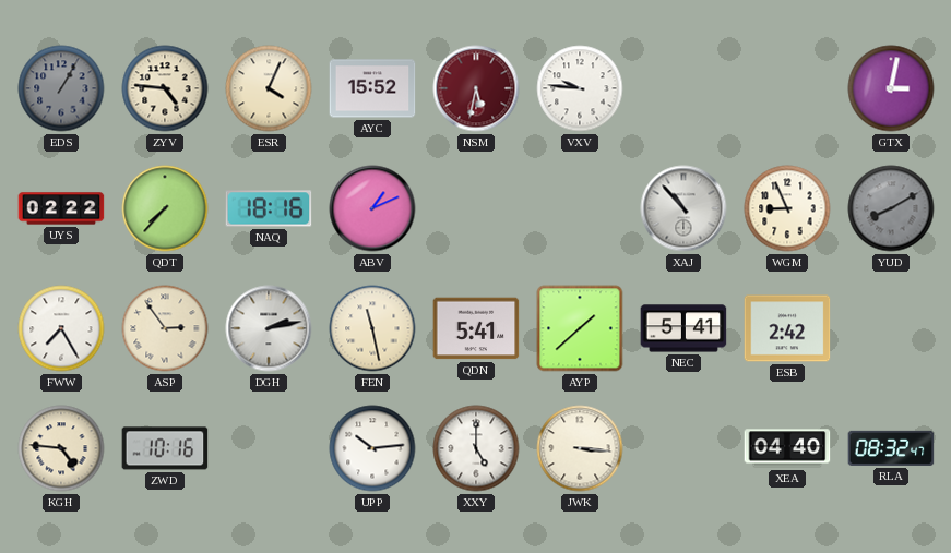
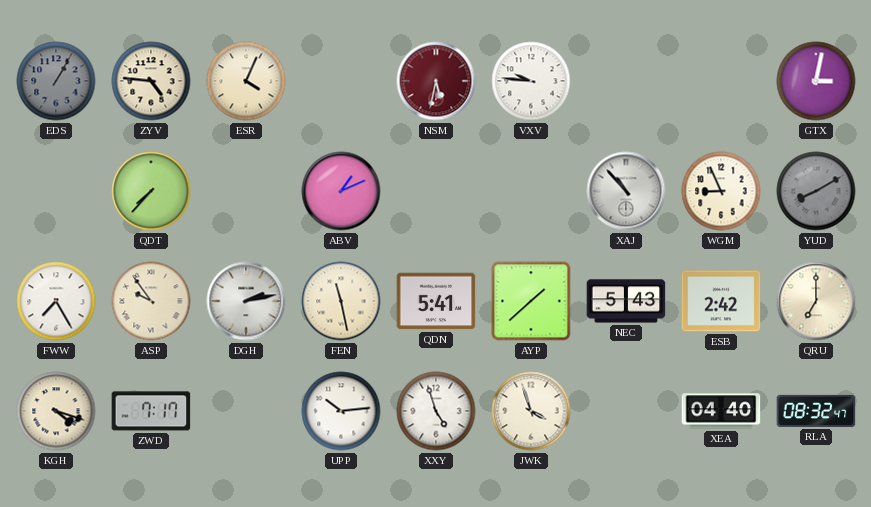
AYC: 15:52 -> none (372, 88)
UYS: 02:22 -> none (61, 208)
NAQ: 18:16 -> none (269, 208)
ASP: 2:54 -> 9:54 (151, 301)
NEC: 5:41 -> 5:43 (626, 301)
QRU: none -> 7:00 (816, 301)
KGH: 4:46 -> 4:18 (56, 411)
ZWD: 10:16 -> 7:17 (151, 411)
XXY: 5:00 -> 4:57 (436, 411)
JWK: 3:16 -> 3:57 (531, 411)
